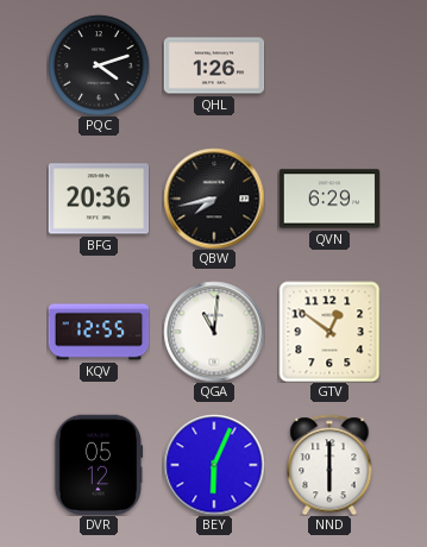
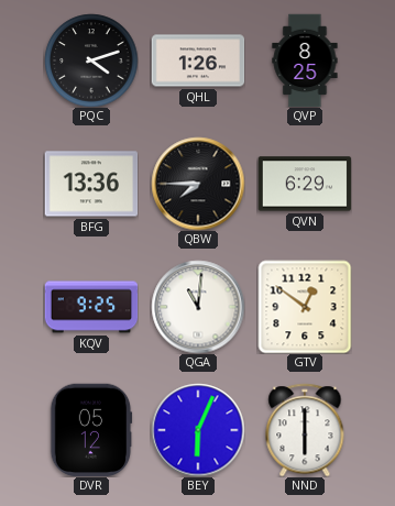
QVP: none -> 8:25 (305, 61)
BFG: 20:36 -> 13:36 (91, 184)
QBW: 7:43 -> 7:45 (198, 184)
KQV: 12:55 -> 9:25 (91, 307)
